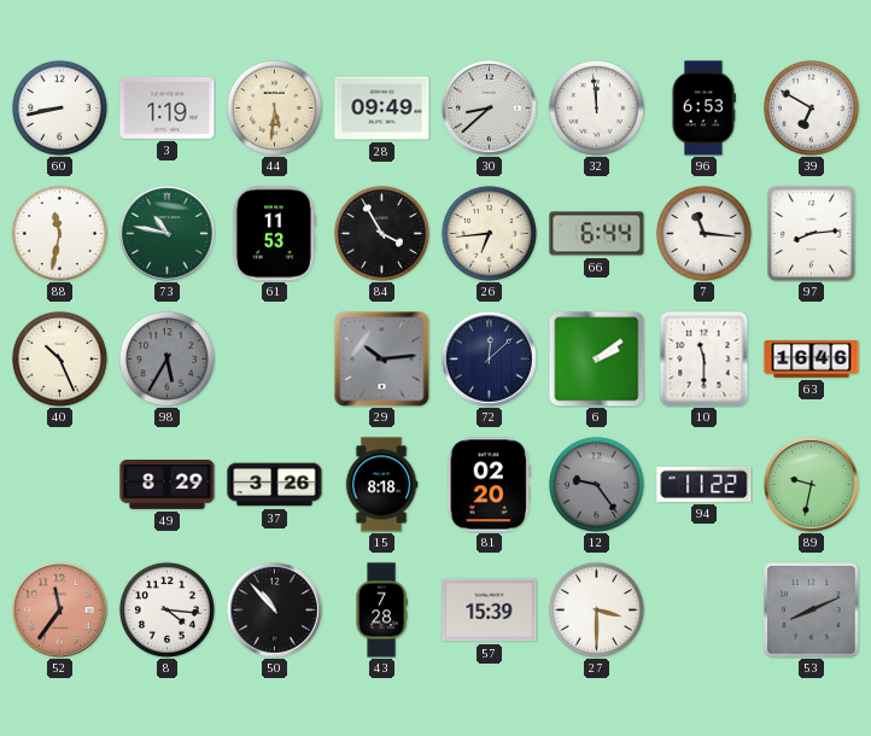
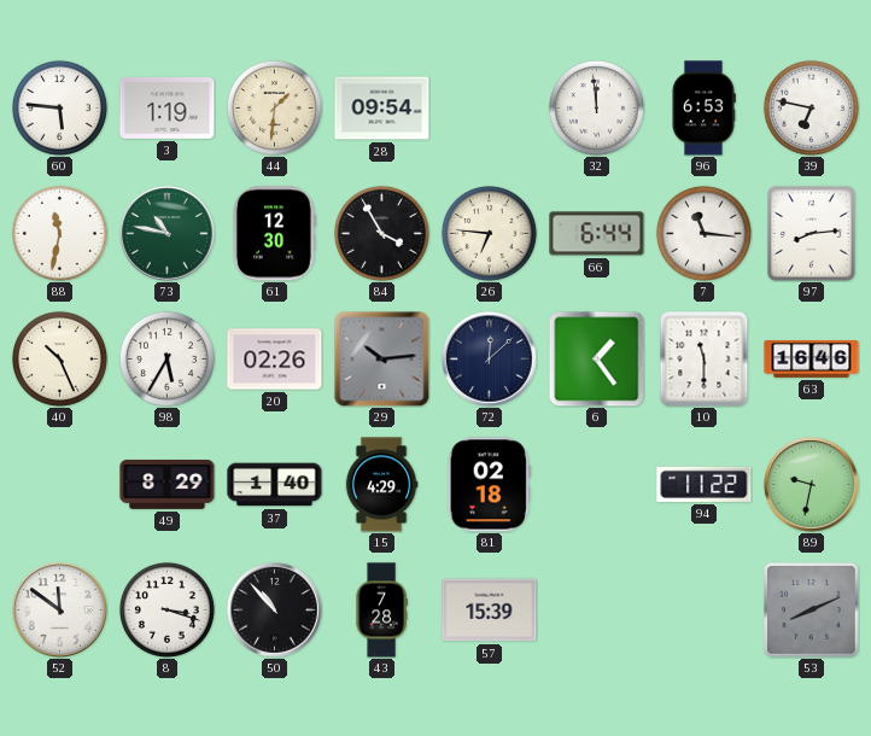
60: 8:43 -> 5:46 (59, 107)
44: 5:31 -> 1:31 (274, 107)
28: 09:49 -> 09:54 (382, 109)
30: 8:38 -> none (490, 109)
39: 6:50 -> 6:47 (811, 107)
61: 11:53 -> 12:30 (274, 234)
26: 6:44 -> 6:46 (489, 233)
98 dial: grey -> white (166, 358)
20: none -> 02:26 (275, 360)
6: 2:09 -> 1:24 (596, 358)
37: 3:26 -> 1:40 (275, 485)
15: 8:18 -> 4:29 (381, 485)
81: 02:20 -> 02:18 (489, 485)
12: 9:24 -> none (596, 484)
52: 11:36 -> 11:51 (60, 611)
52 dial: salmon -> white (60, 611)
8: 4:16 -> 3:18 (166, 609)
27: 3:30 -> none (596, 609)
